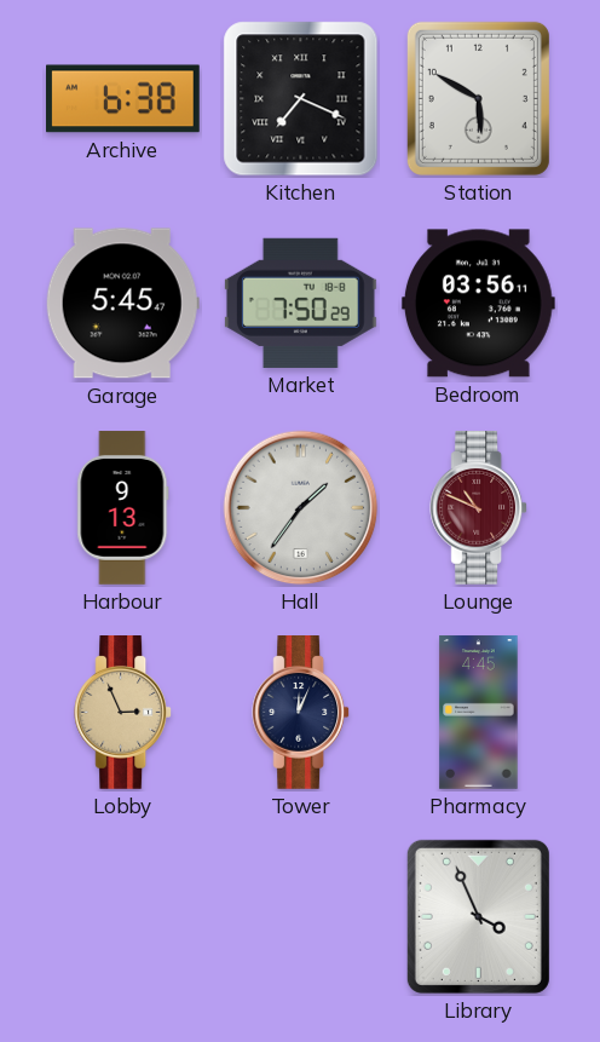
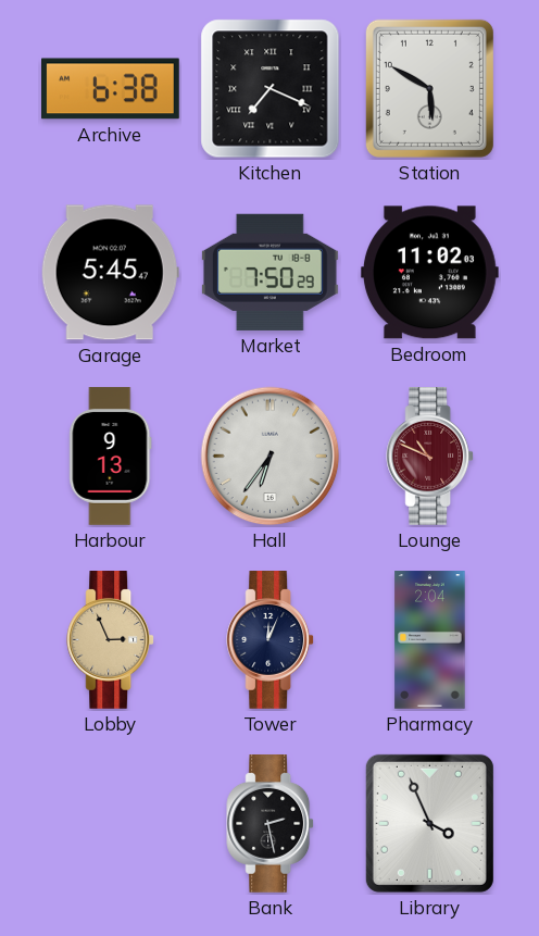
Bedroom: 03:56 -> 11:02 (429, 273)
Hall: 1:36 -> 6:36 (271, 457)
Pharmacy: 4:45 -> 2:04 (430, 640)
Bank: none -> 2:28 (271, 824)
